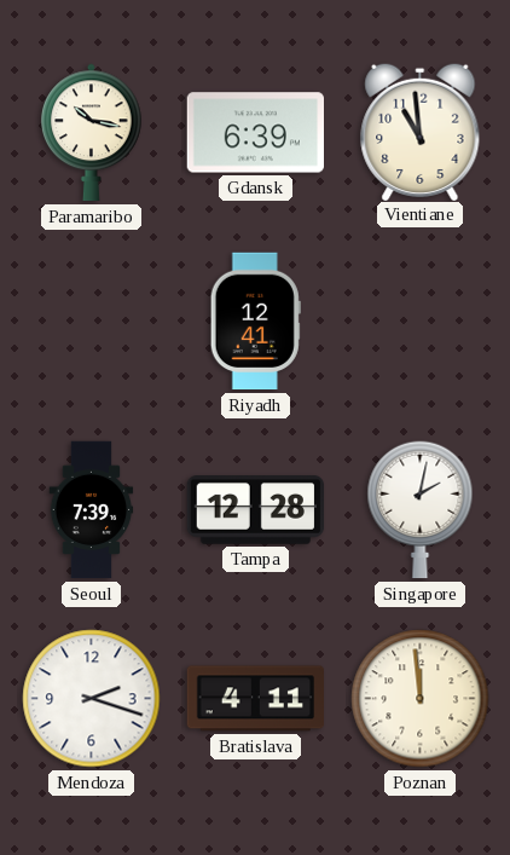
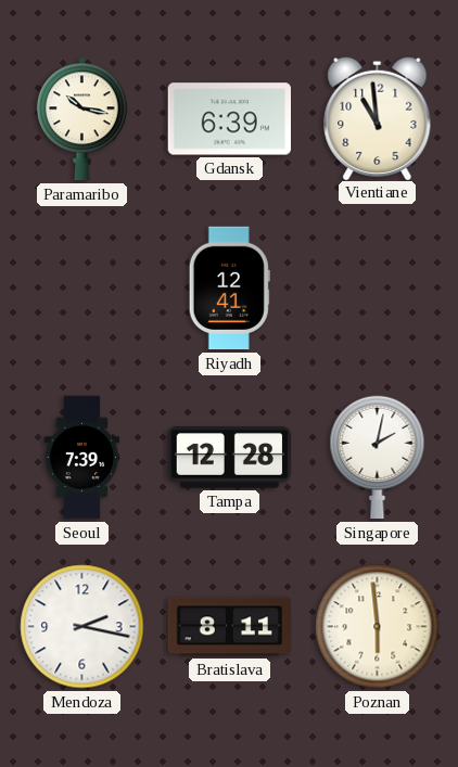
Mendoza: 2:18 -> 2:17 (82, 627)
Bratislava: 4:11 -> 8:11 (229, 627)
Poznan: 11:59 -> 5:59 (378, 627)
